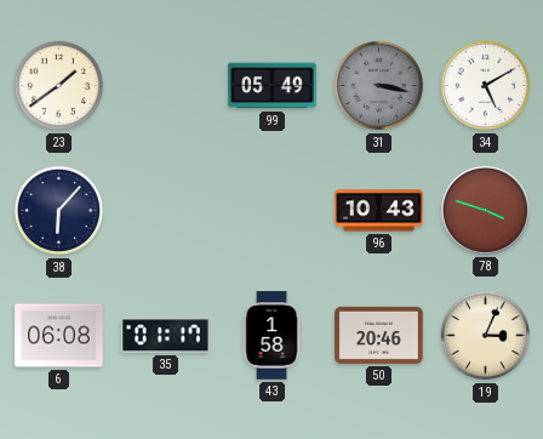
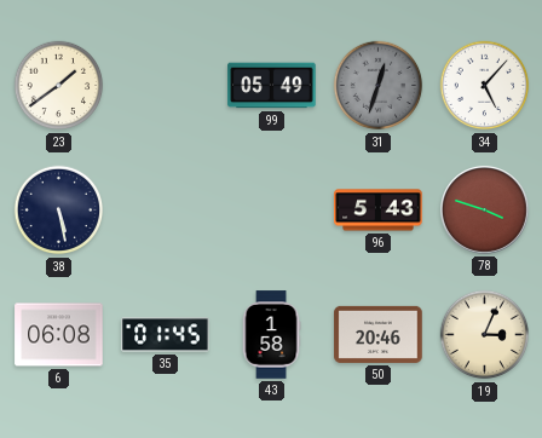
31: 3:17 -> 12:33 (379, 86)
34: 5:10 -> 5:07 (485, 86)
38: 6:07 -> 5:28 (59, 211)
96: 10:43 -> 5:43 (379, 211)
35: 01:17 -> 01:45 (166, 335)
